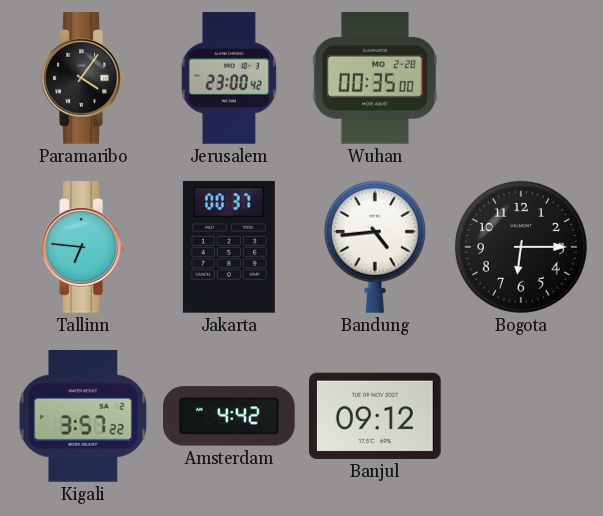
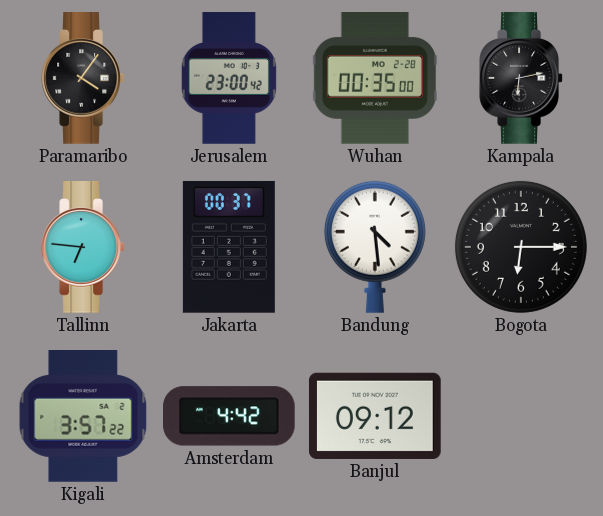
Kampala: none -> 6:13 (521, 78)
Bandung: 4:44 -> 4:29 (375, 247)
